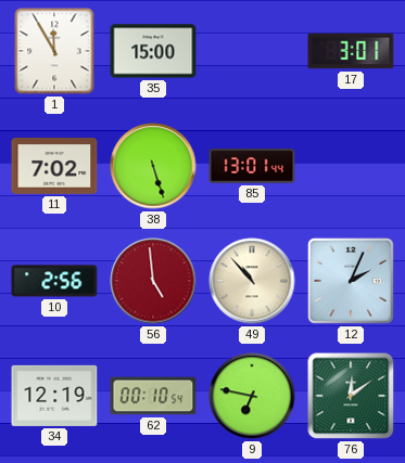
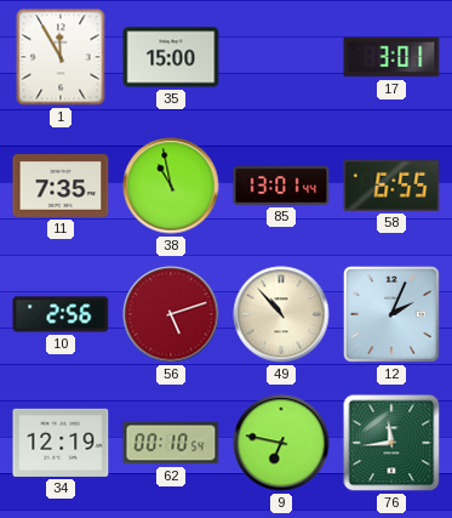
11: 7:02 -> 7:35 (61, 187)
38: 5:27 -> 10:58 (171, 186)
58: none -> 6:55 (391, 186)
56: 4:59 -> 5:12 (171, 314)
76: 12:09 -> 11:44 (391, 443)
